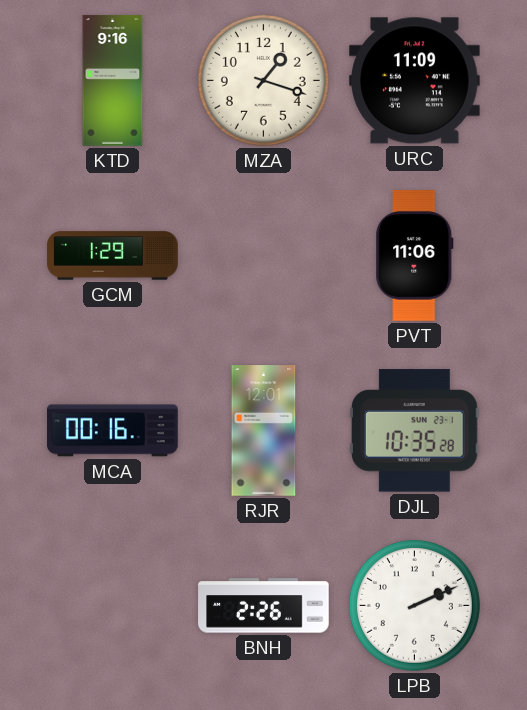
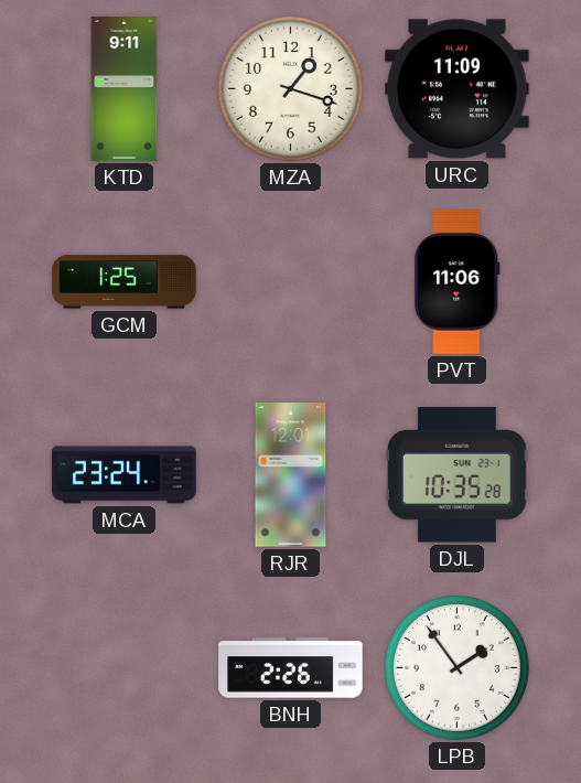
KTD: 9:16 -> 9:11 (125, 89)
GCM: 1:29 -> 1:25 (125, 282)
MCA: 00:16 -> 23:24 (125, 475)
LPB: 2:11 -> 1:54 (456, 667)
